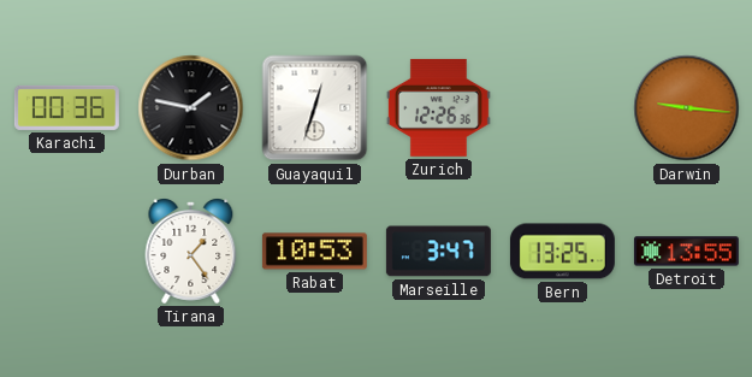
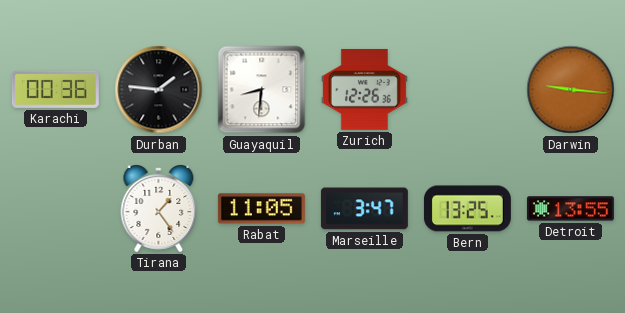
Durban: 1:47 -> 1:46 (159, 90)
Guayaquil: 12:33 -> 8:31 (262, 90)
Rabat: 10:53 -> 11:05 (261, 209)
